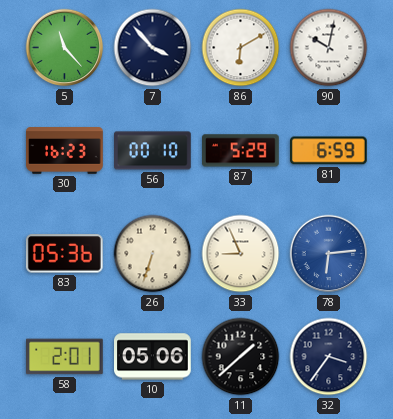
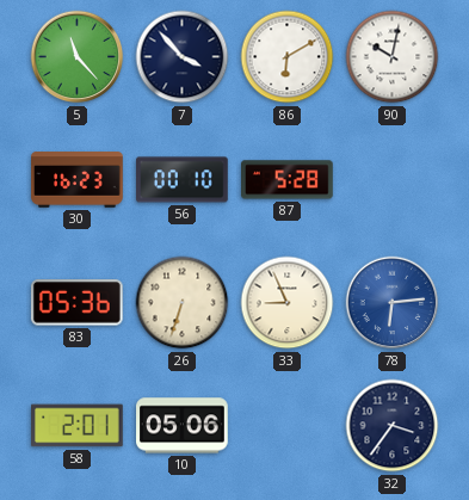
87: 5:29 -> 5:28 (288, 180)
81: 6:59 -> none (328, 151)
11: 1:38 -> none (241, 357)
